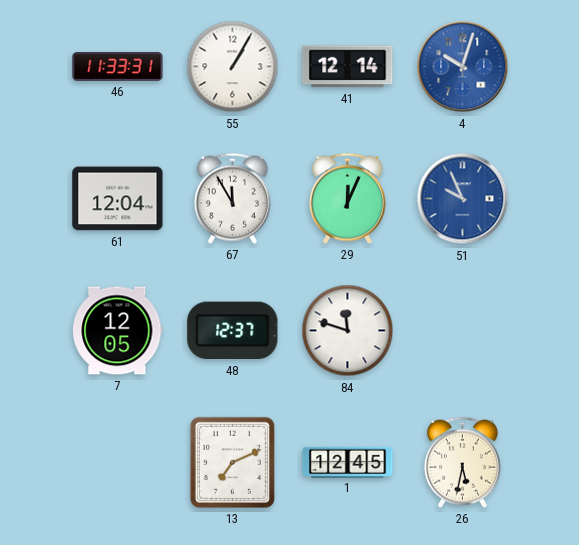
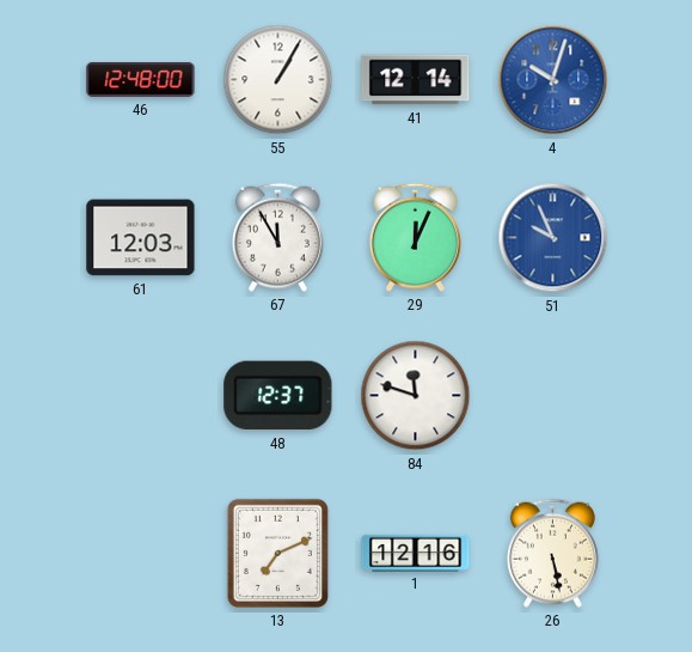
46: 11:33 -> 12:48 (141, 79)
61: 12:04 -> 12:03 (141, 238)
7: 12:05 -> none (118, 331)
1: 12:45 -> 12:16 (416, 553)
26: 5:32 -> 5:28 (552, 553)
